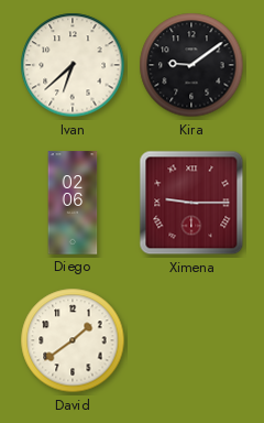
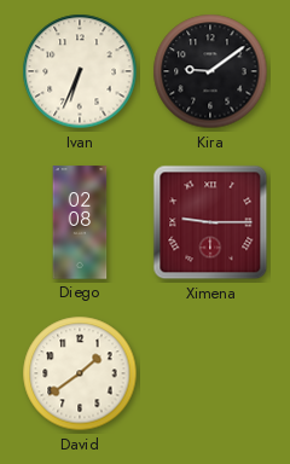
Ivan: 6:38 -> 6:34 (80, 71)
Diego: 02:06 -> 02:08 (80, 222)
